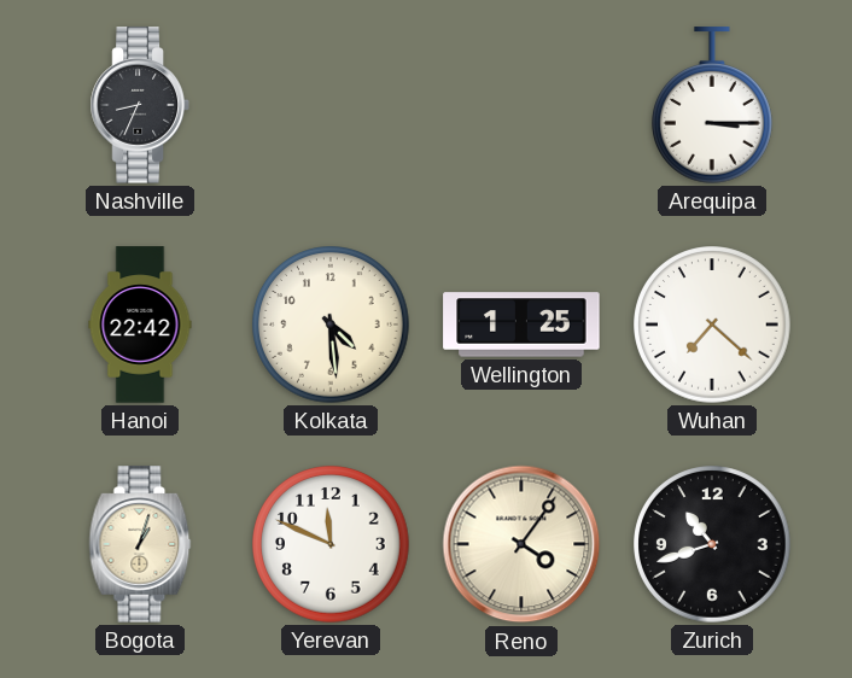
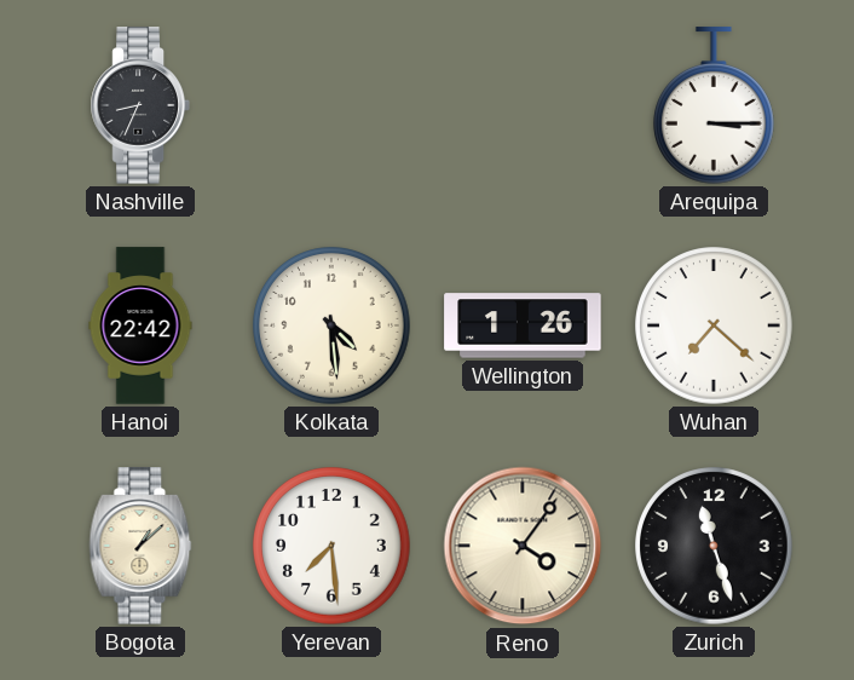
Wellington: 1:25 -> 1:26 (523, 325)
Bogota: 1:03 -> 1:08 (140, 546)
Yerevan: 11:49 -> 7:29 (331, 546)
Zurich: 10:42 -> 11:27 (714, 546)
